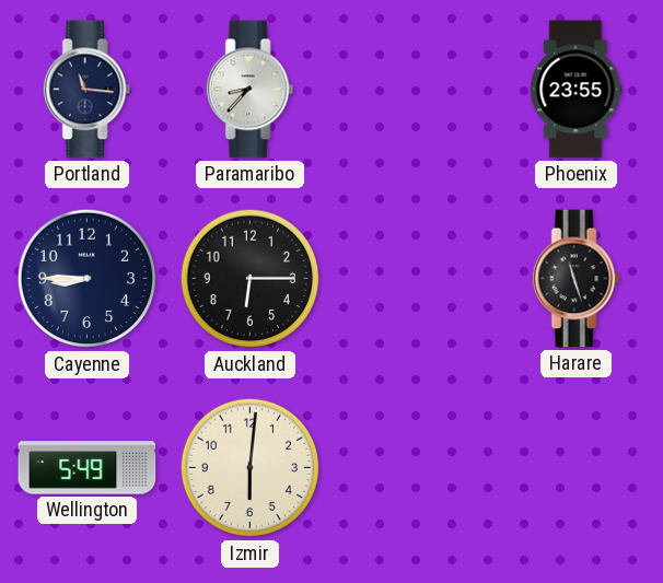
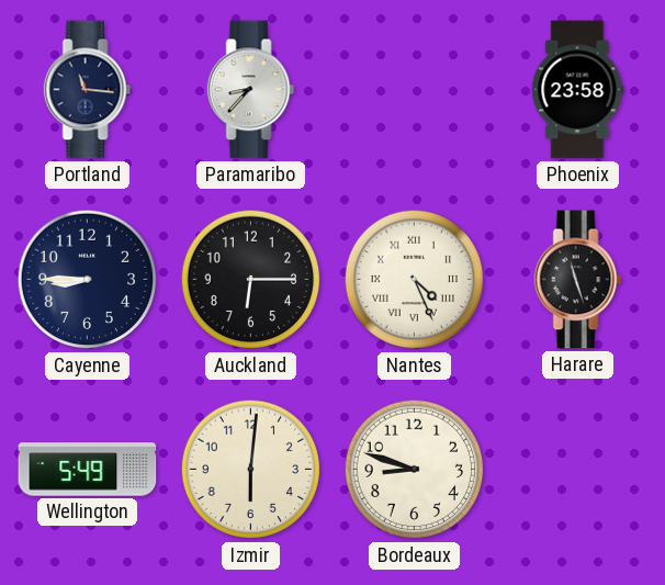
Phoenix: 23:55 -> 23:58 (578, 90)
Nantes: none -> 4:26 (415, 280)
Bordeaux: none -> 8:48 (415, 470)
